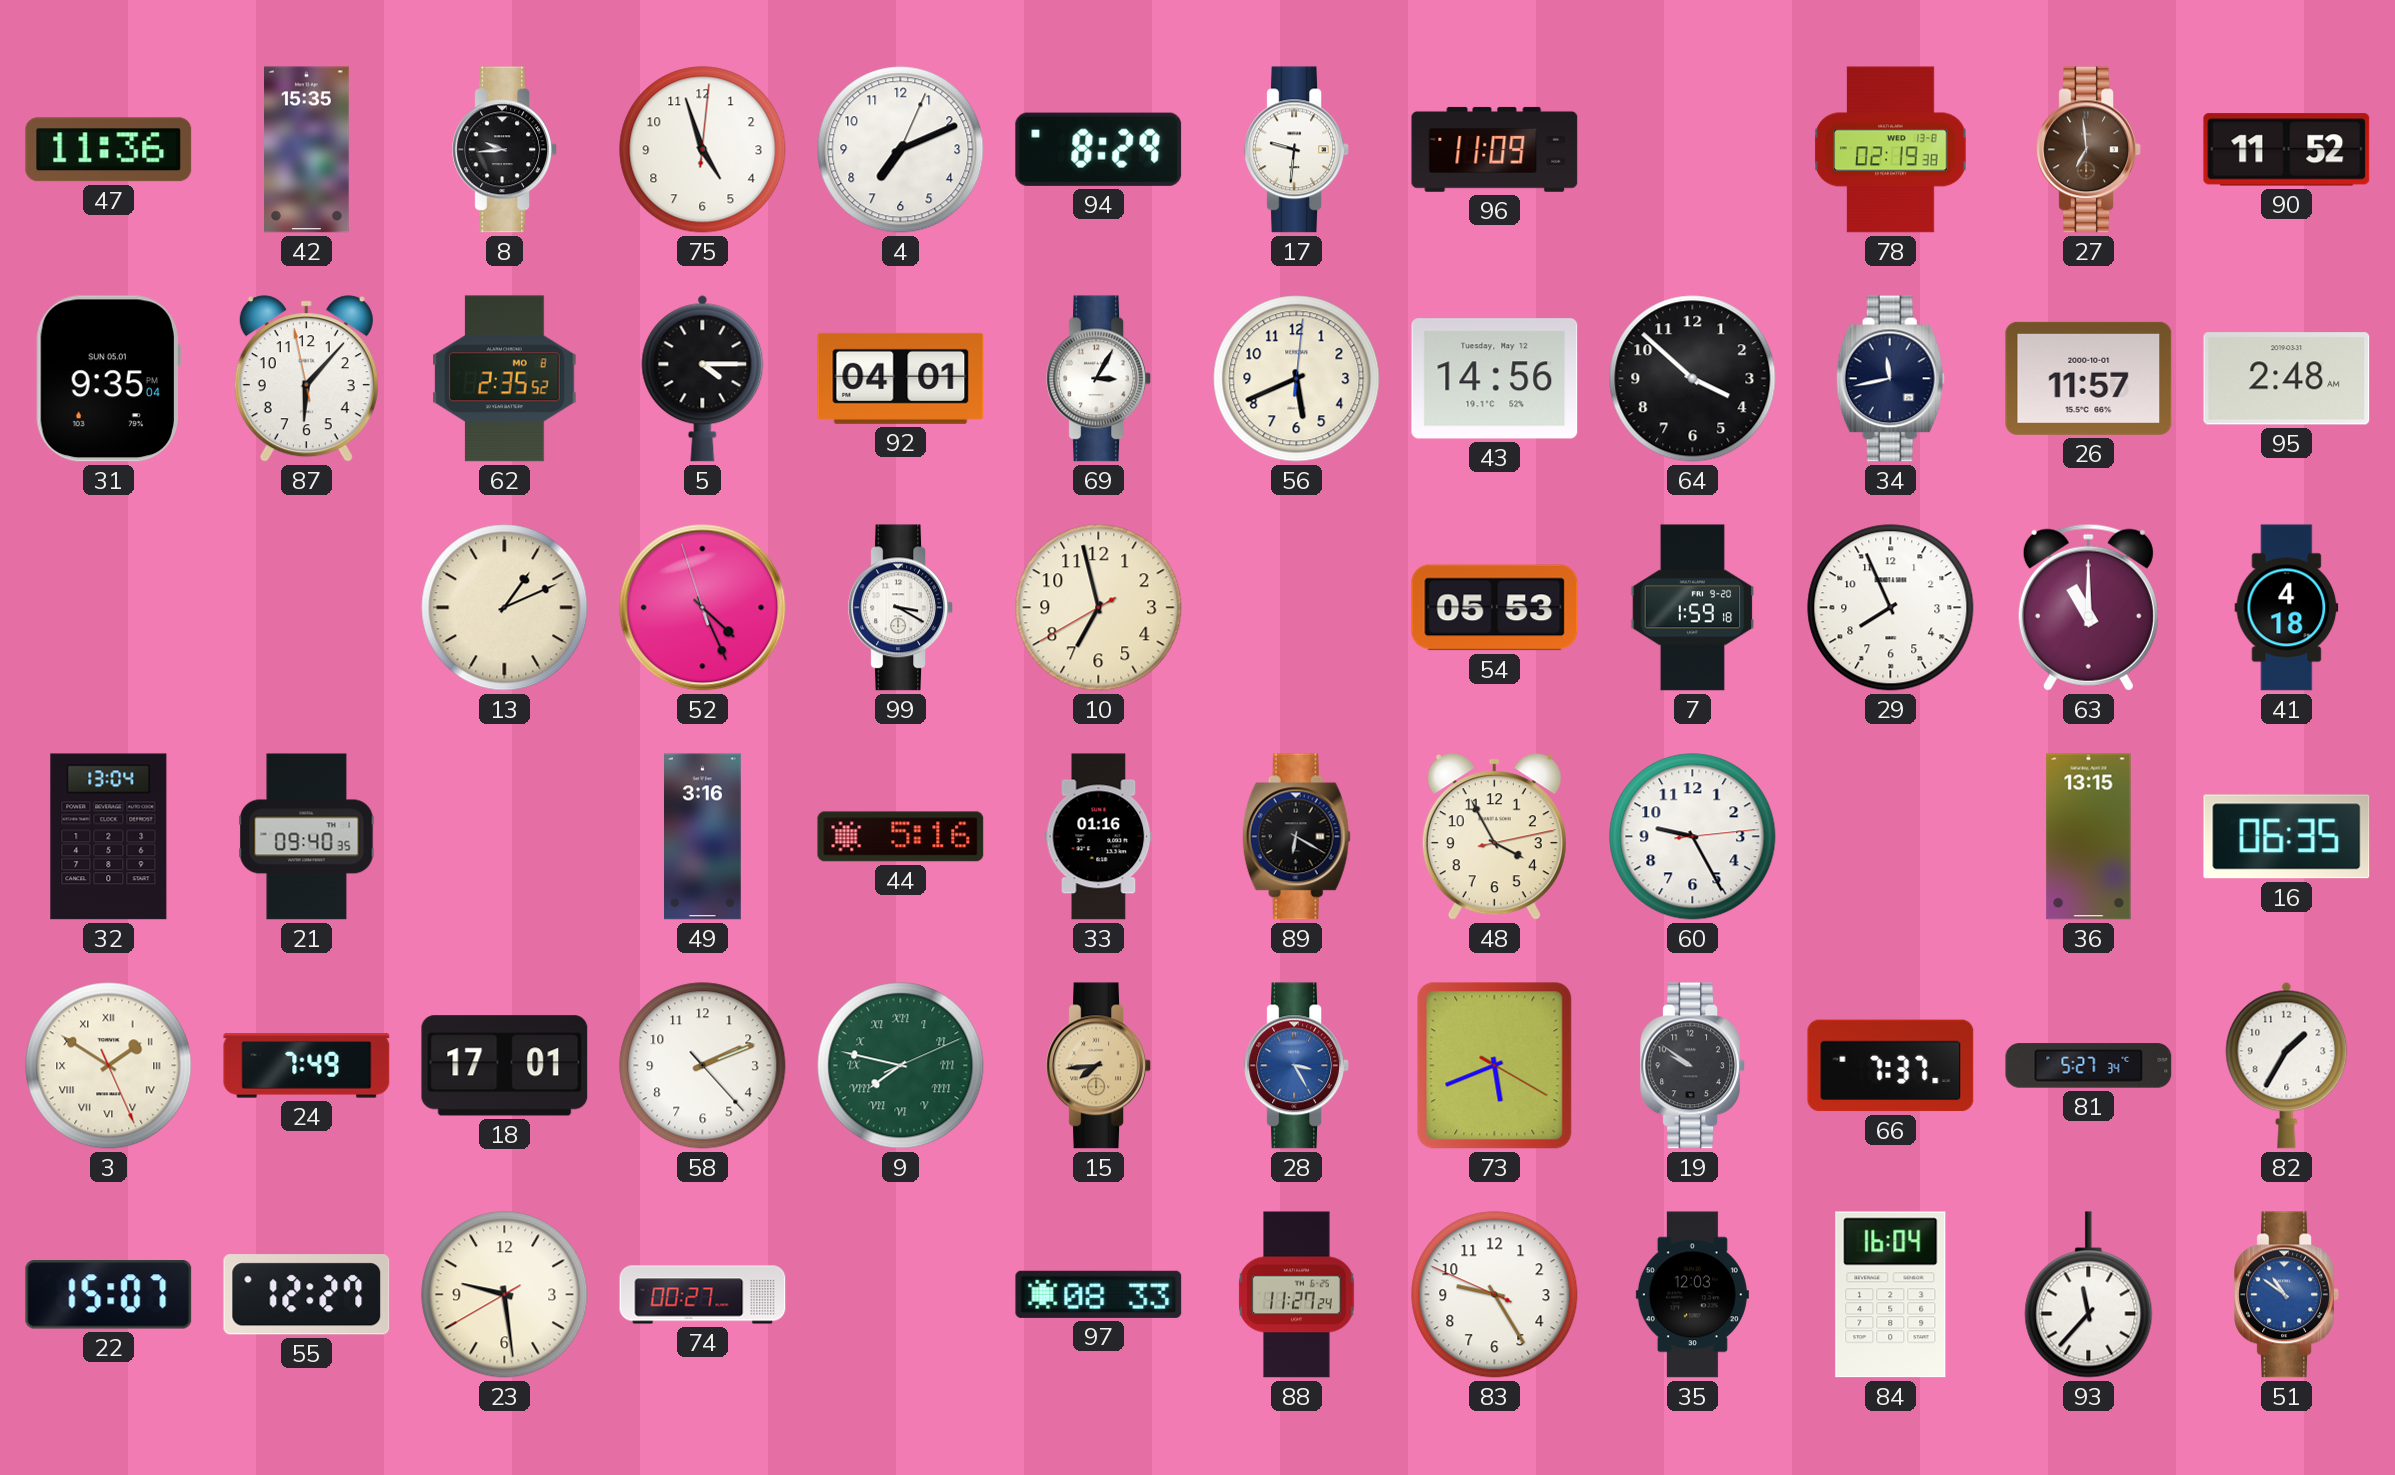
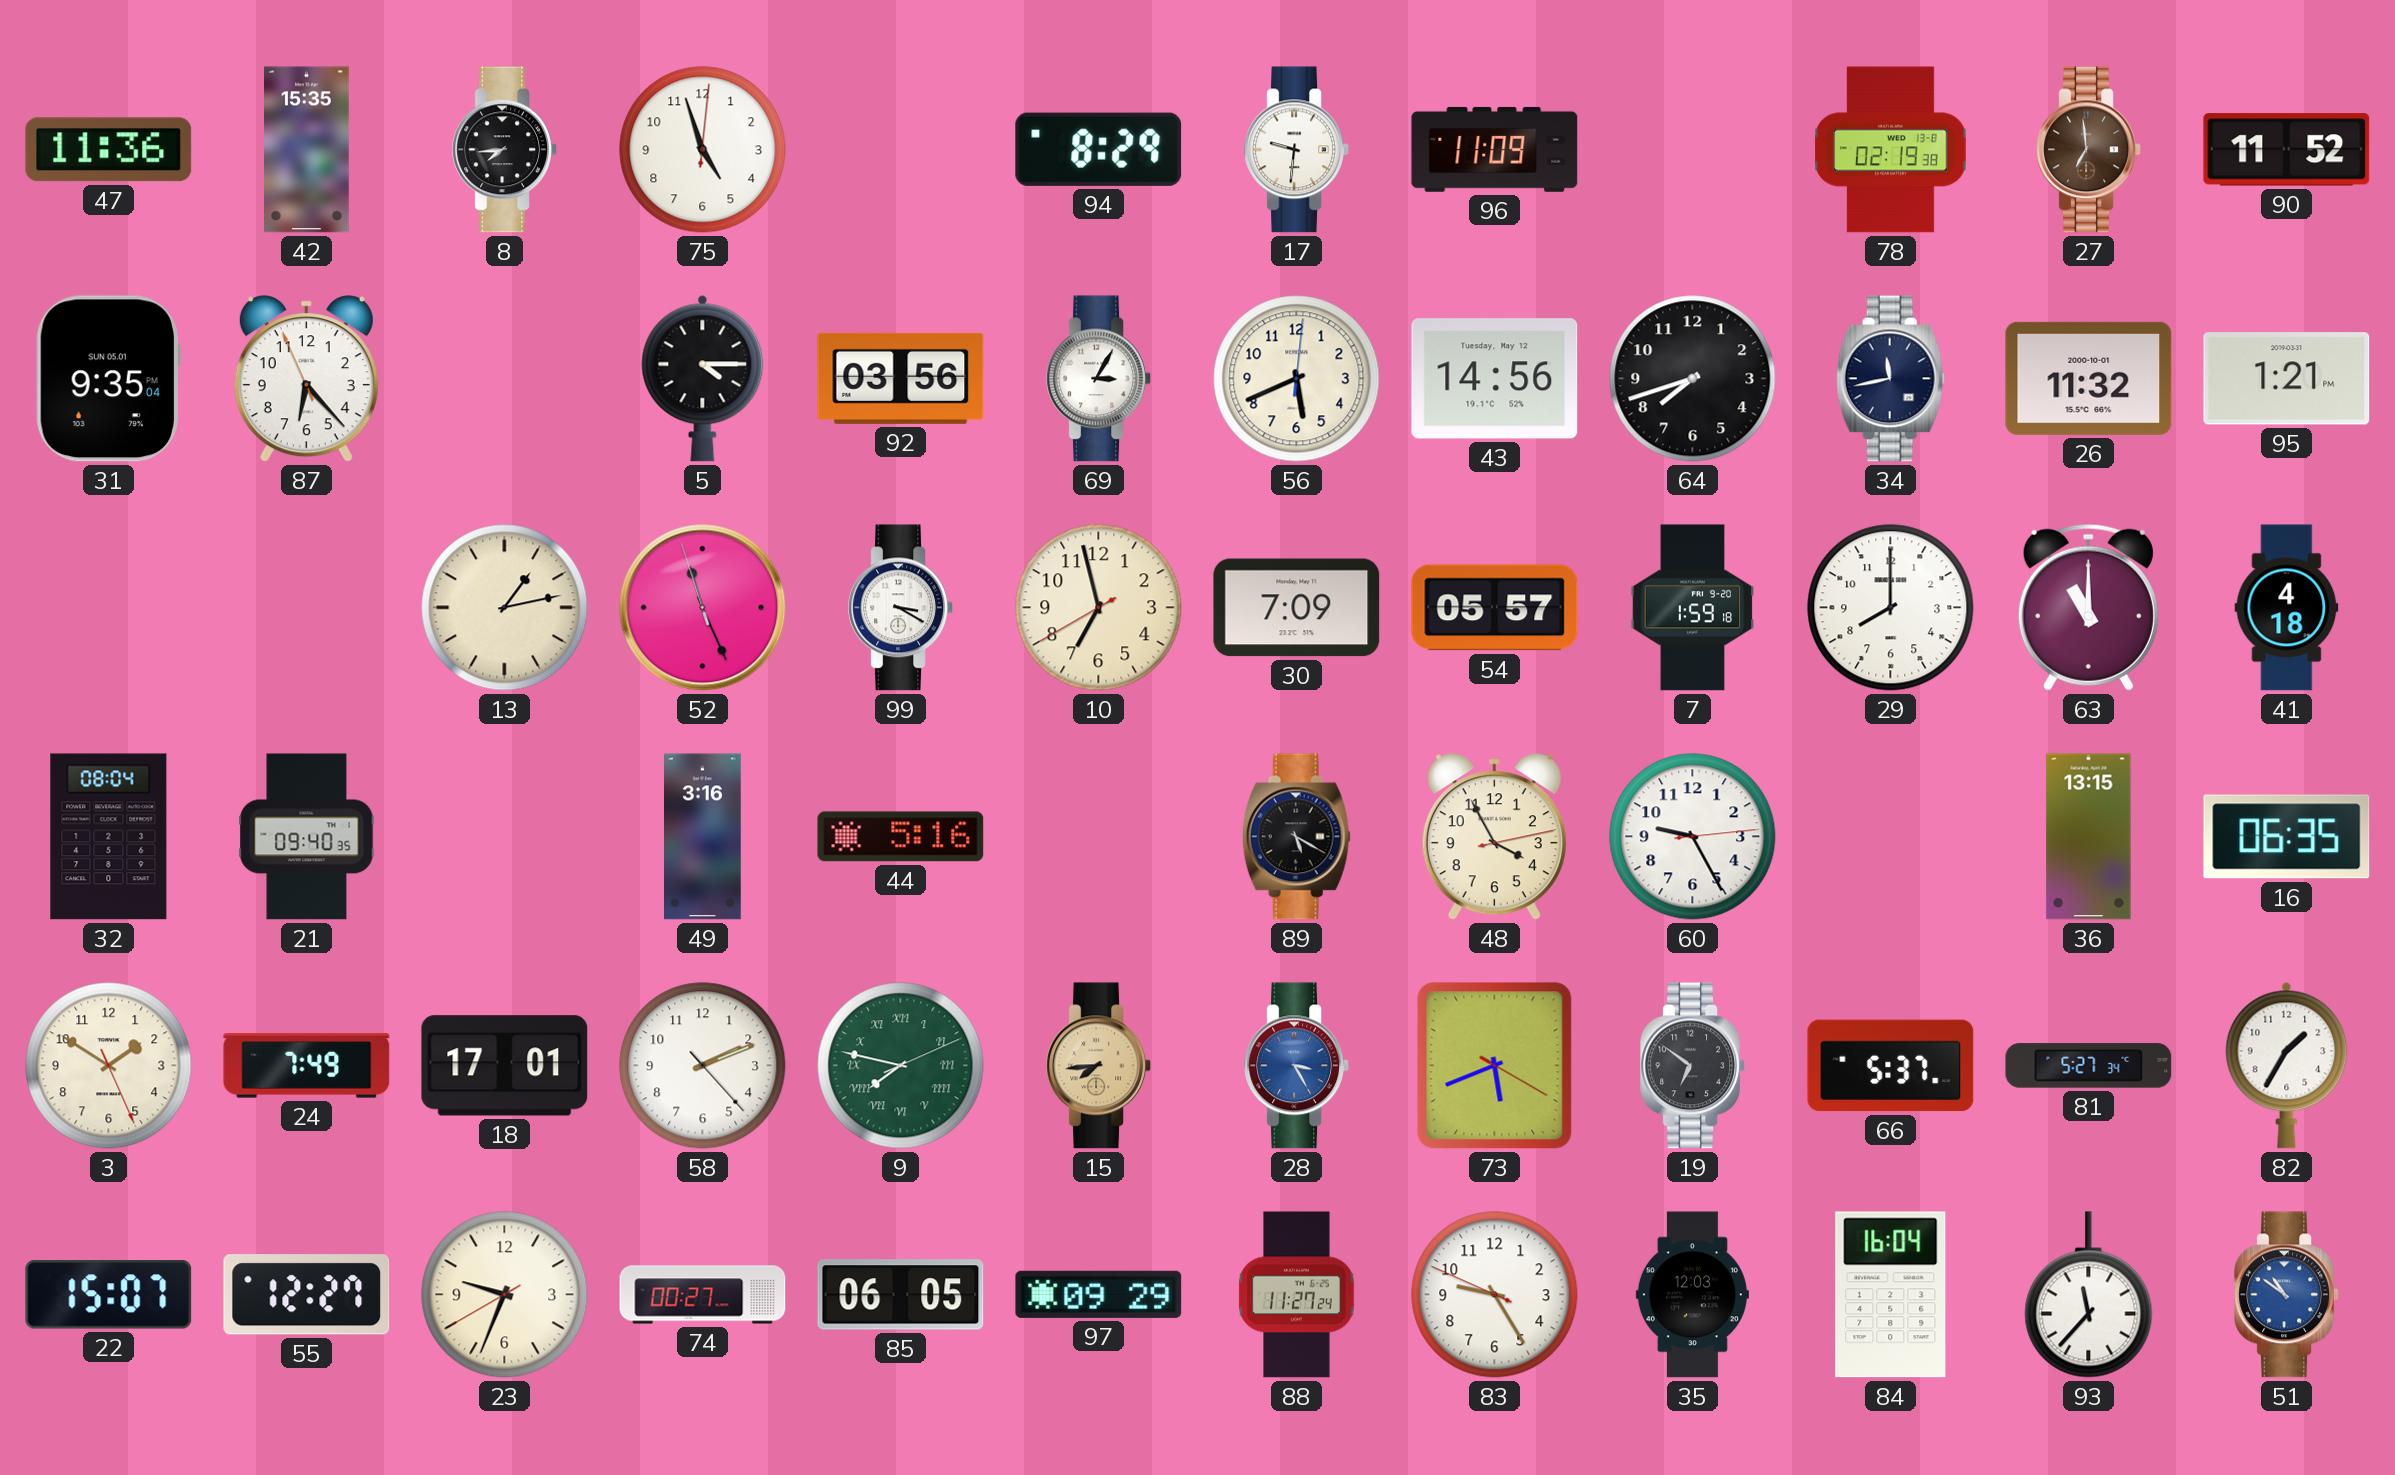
8: 9:44 -> 7:44 (504, 150)
4: 7:11 -> none (901, 150)
87: 6:06 -> 6:22 (306, 379)
62: 2:35 -> none (505, 379)
92: 04:01 -> 03:56 (901, 378)
64: 3:52 -> 7:42 (1693, 379)
26: 11:57 -> 11:32 (2089, 378)
95: 2:48 -> 1:21 (2287, 379)
13: 1:11 -> 1:13 (505, 608)
52: 4:25 -> 11:25 (703, 608)
30: none -> 7:09 (1297, 608)
54: 05:53 -> 05:57 (1495, 608)
29: 7:56 -> 8:00 (1891, 608)
32: 13:04 -> 08:04 (109, 837)
33: 01:16 -> none (1099, 837)
89: 6:20 -> 5:20 (1296, 837)
3 numerals: Roman -> Arabic (109, 1066)
19: 9:51 -> 6:51 (1692, 1066)
66: 7:37 -> 5:37 (1891, 1066)
23: 9:28 -> 9:33 (505, 1295)
85: none -> 06:05 (901, 1295)
97: 08:33 -> 09:29 (1099, 1294)
